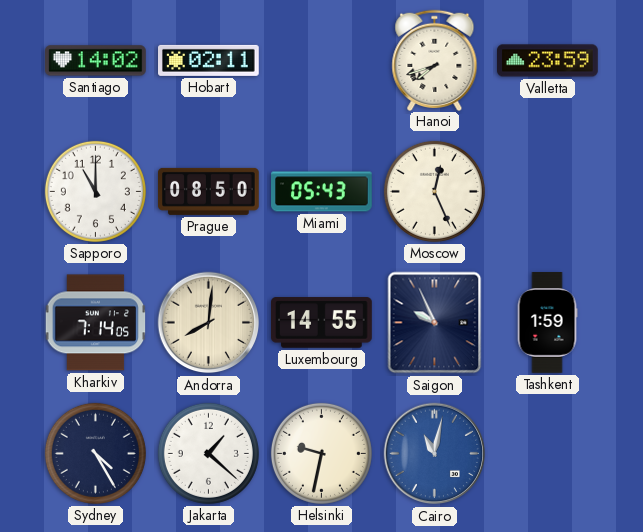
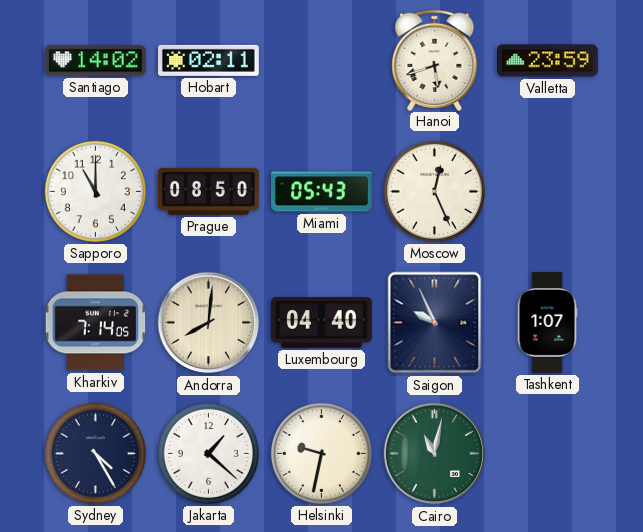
Hanoi: 7:42 -> 5:42 (435, 60)
Luxembourg: 14:55 -> 04:40 (322, 323)
Tashkent: 1:59 -> 1:07 (547, 323)
Cairo dial: blue -> green (435, 454)
